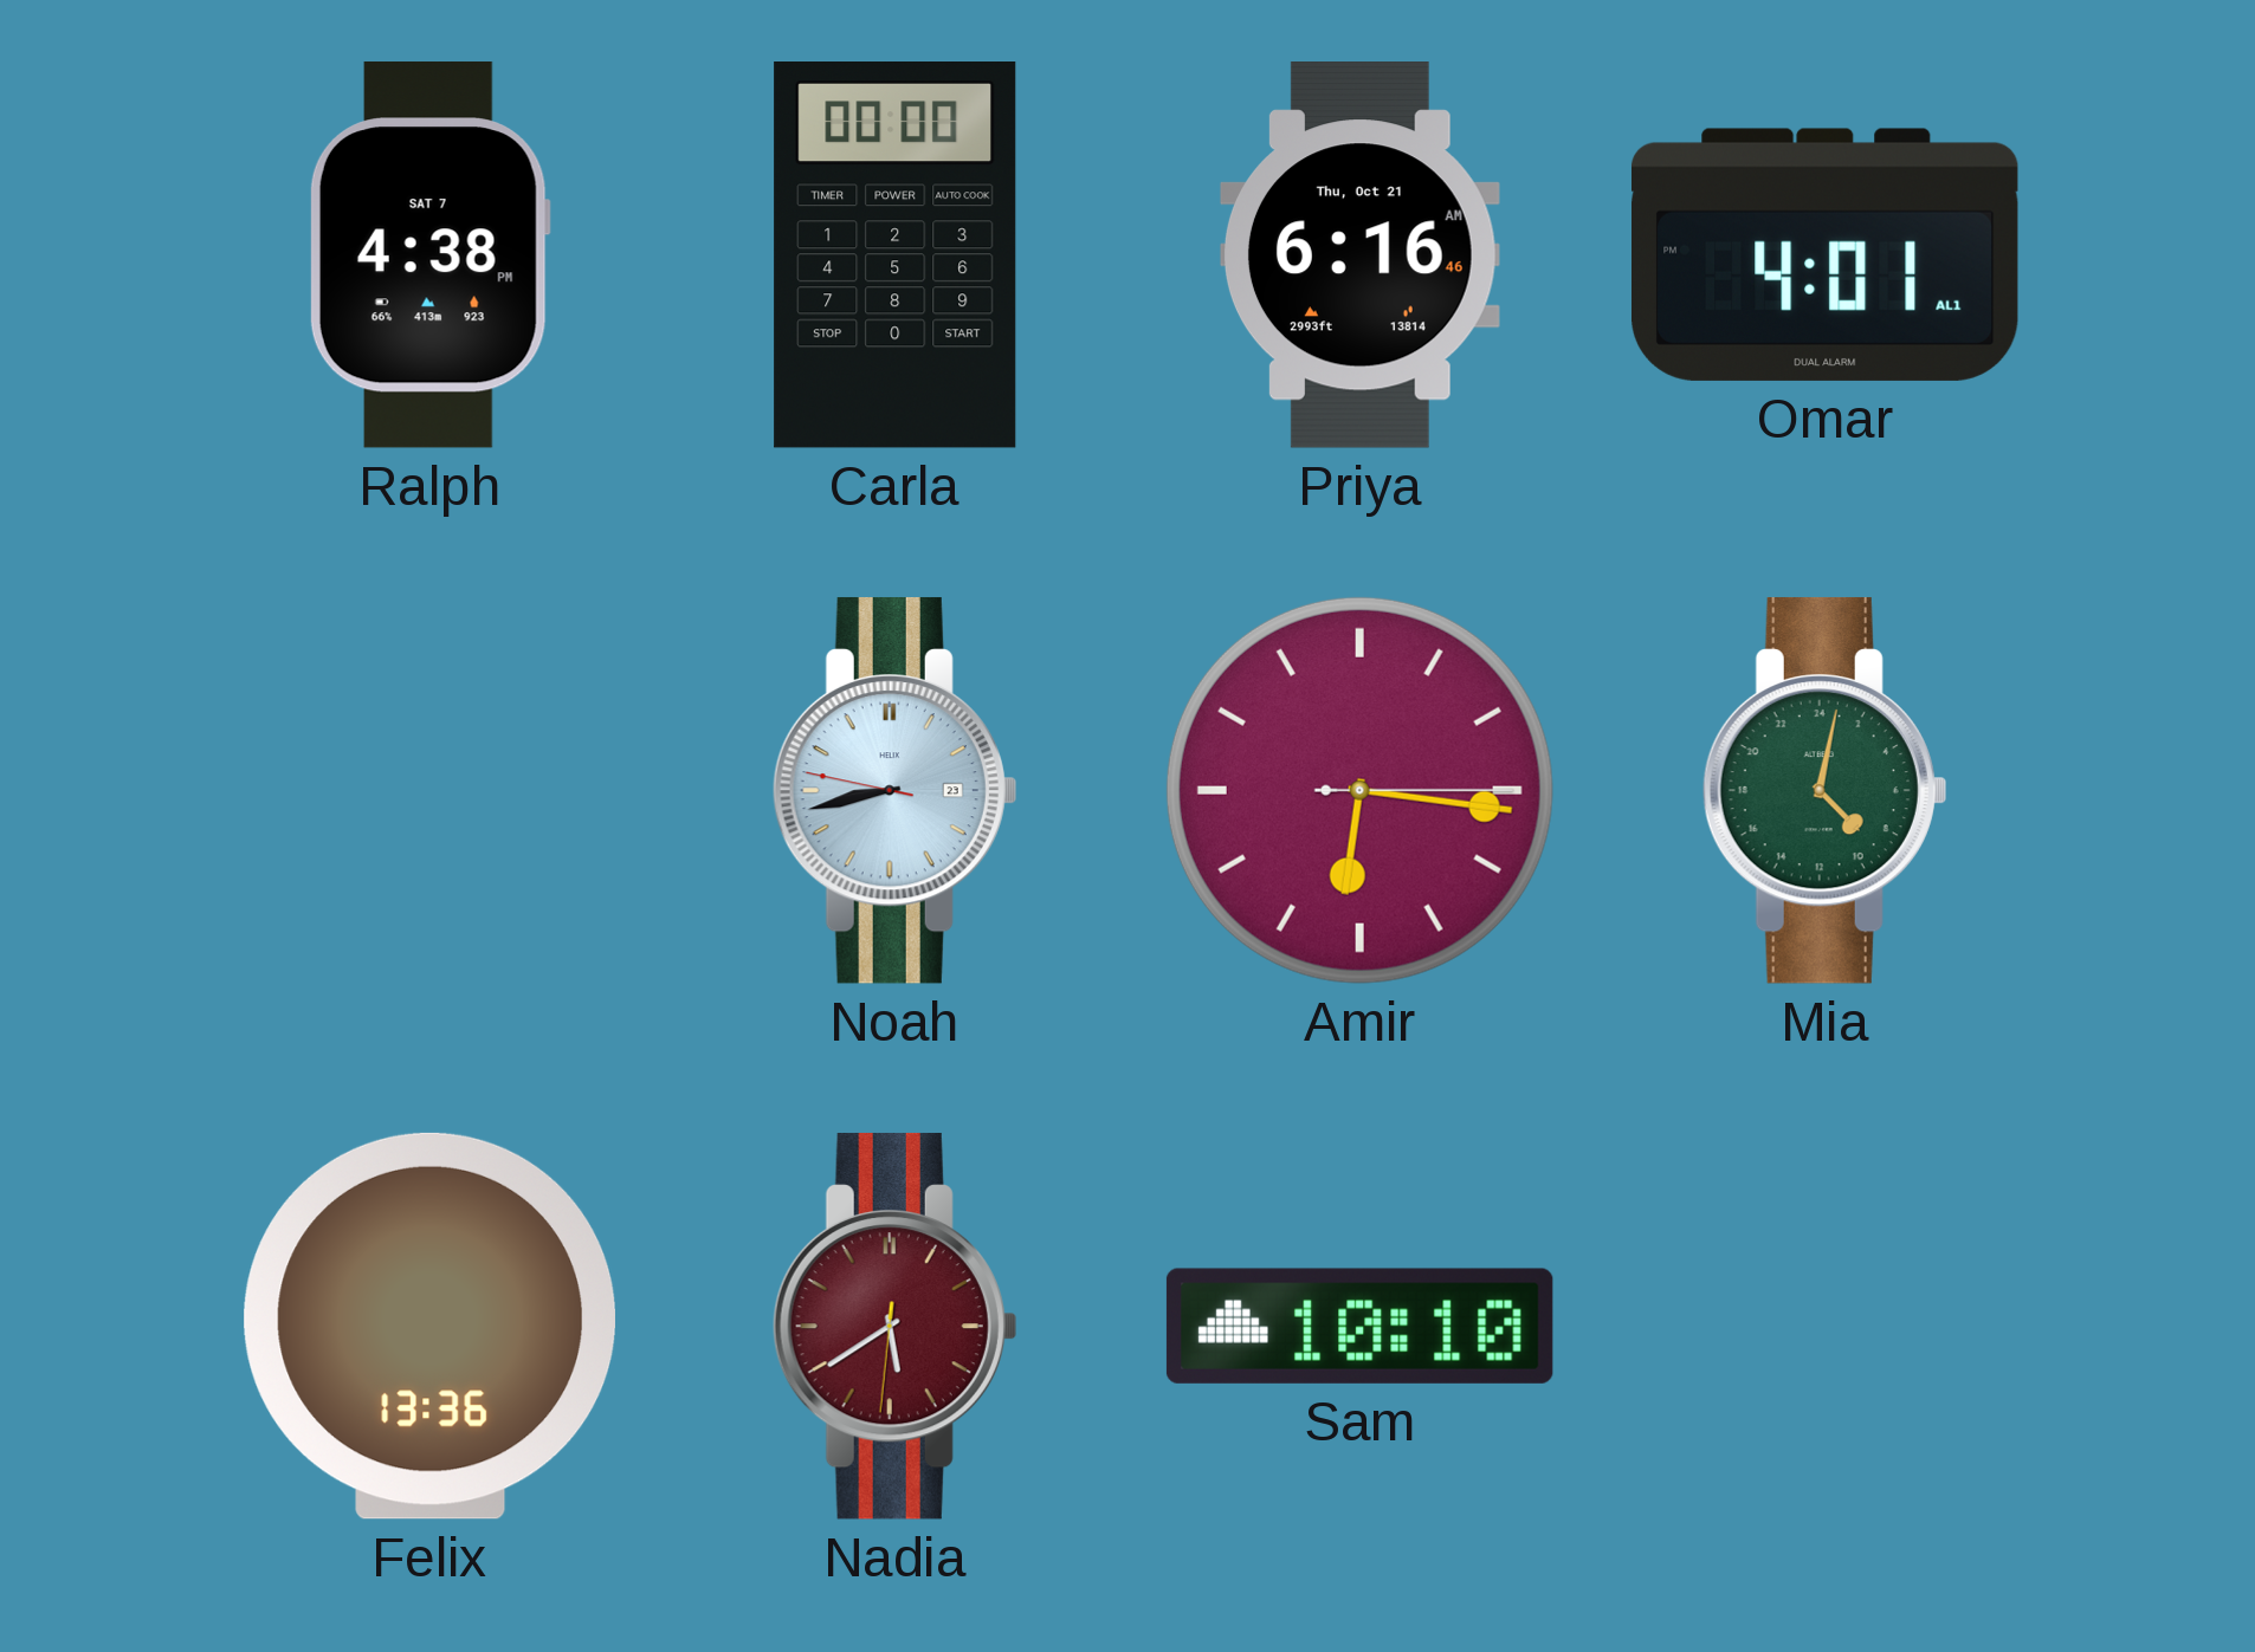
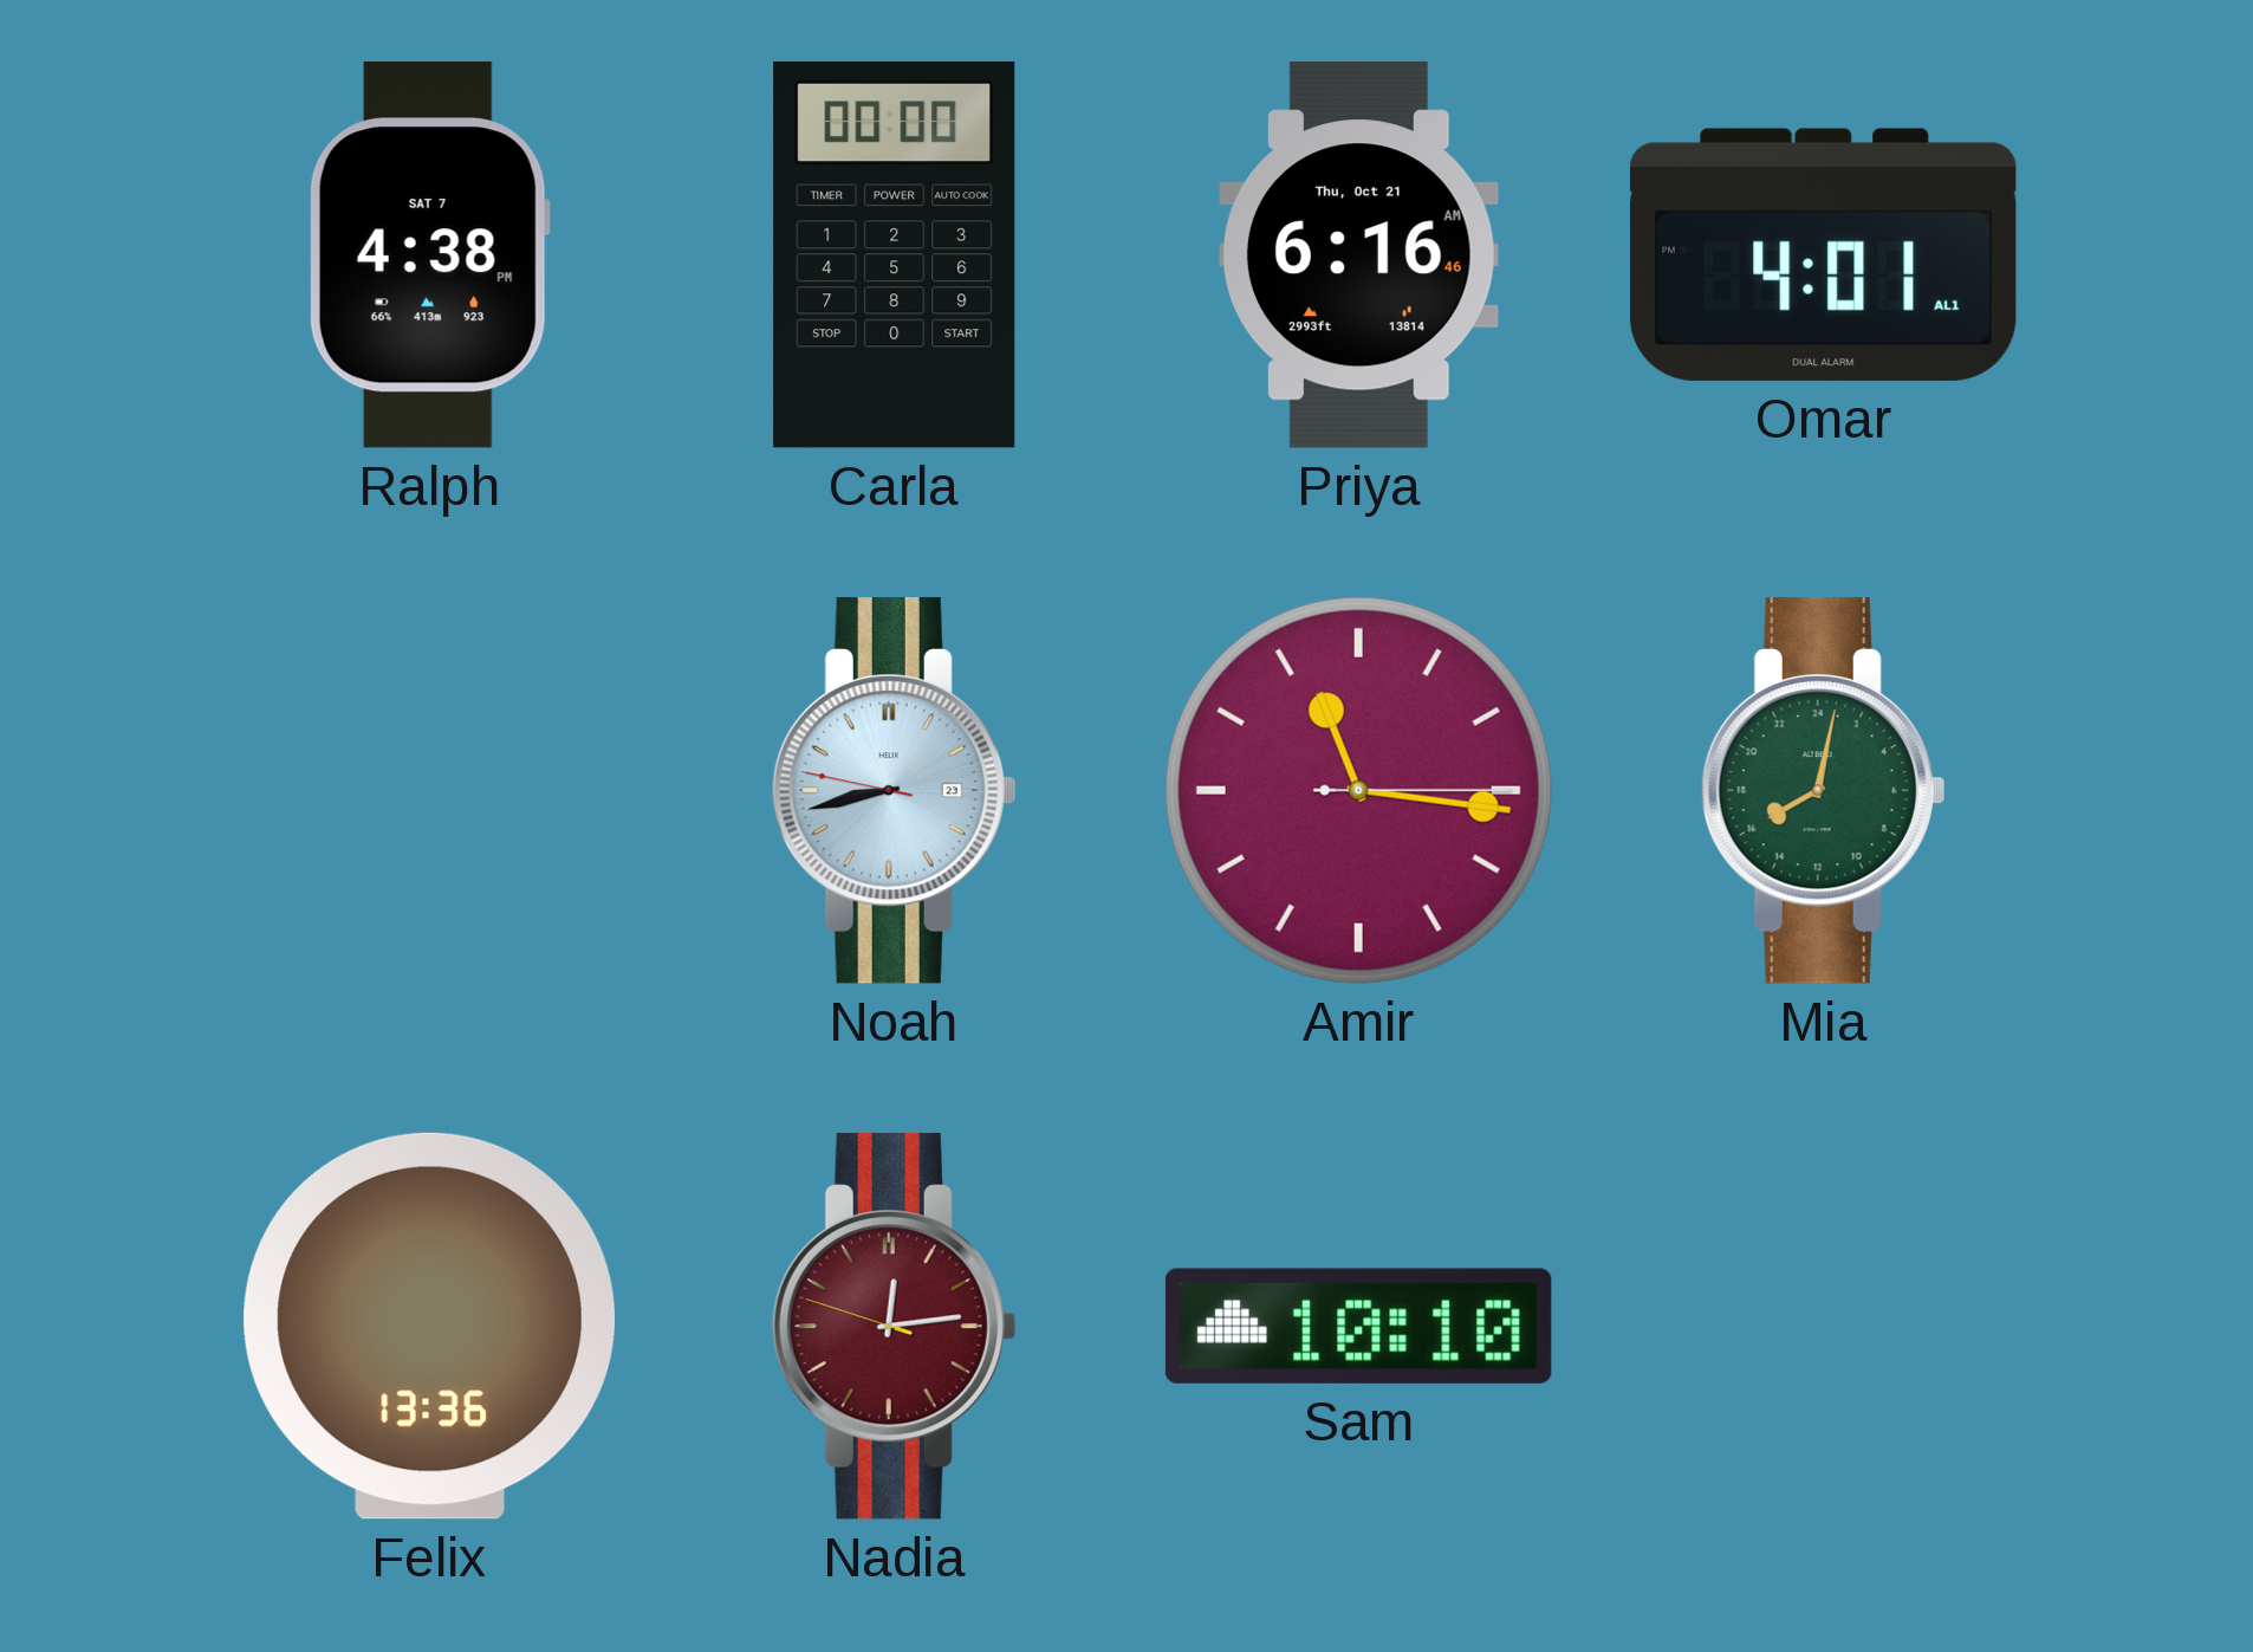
Amir: 6:16 -> 11:16 (1358, 790)
Mia: 9:02 -> 16:02 (1823, 790)
Nadia: 5:39 -> 12:13 (894, 1326)
